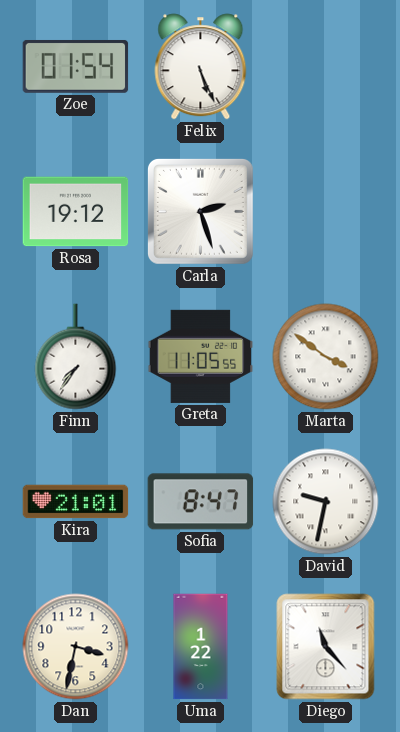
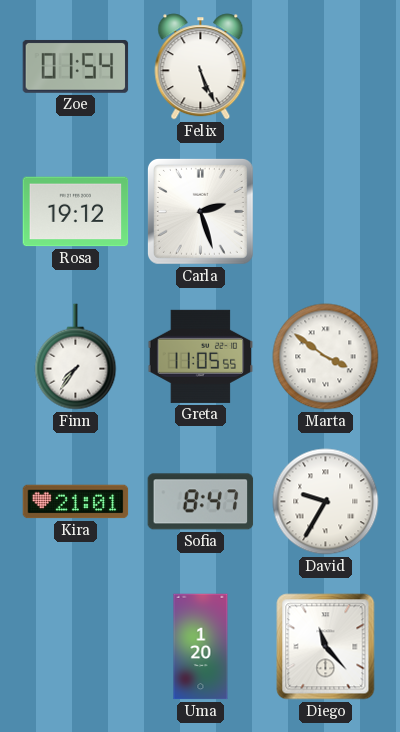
David: 9:32 -> 9:35 (326, 502)
Dan: 3:32 -> none (76, 647)
Uma: 1:22 -> 1:20 (201, 647)
